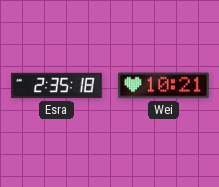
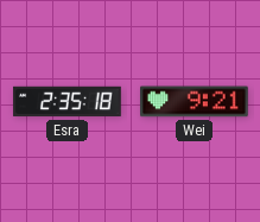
Wei: 10:21 -> 9:21 (195, 102)
